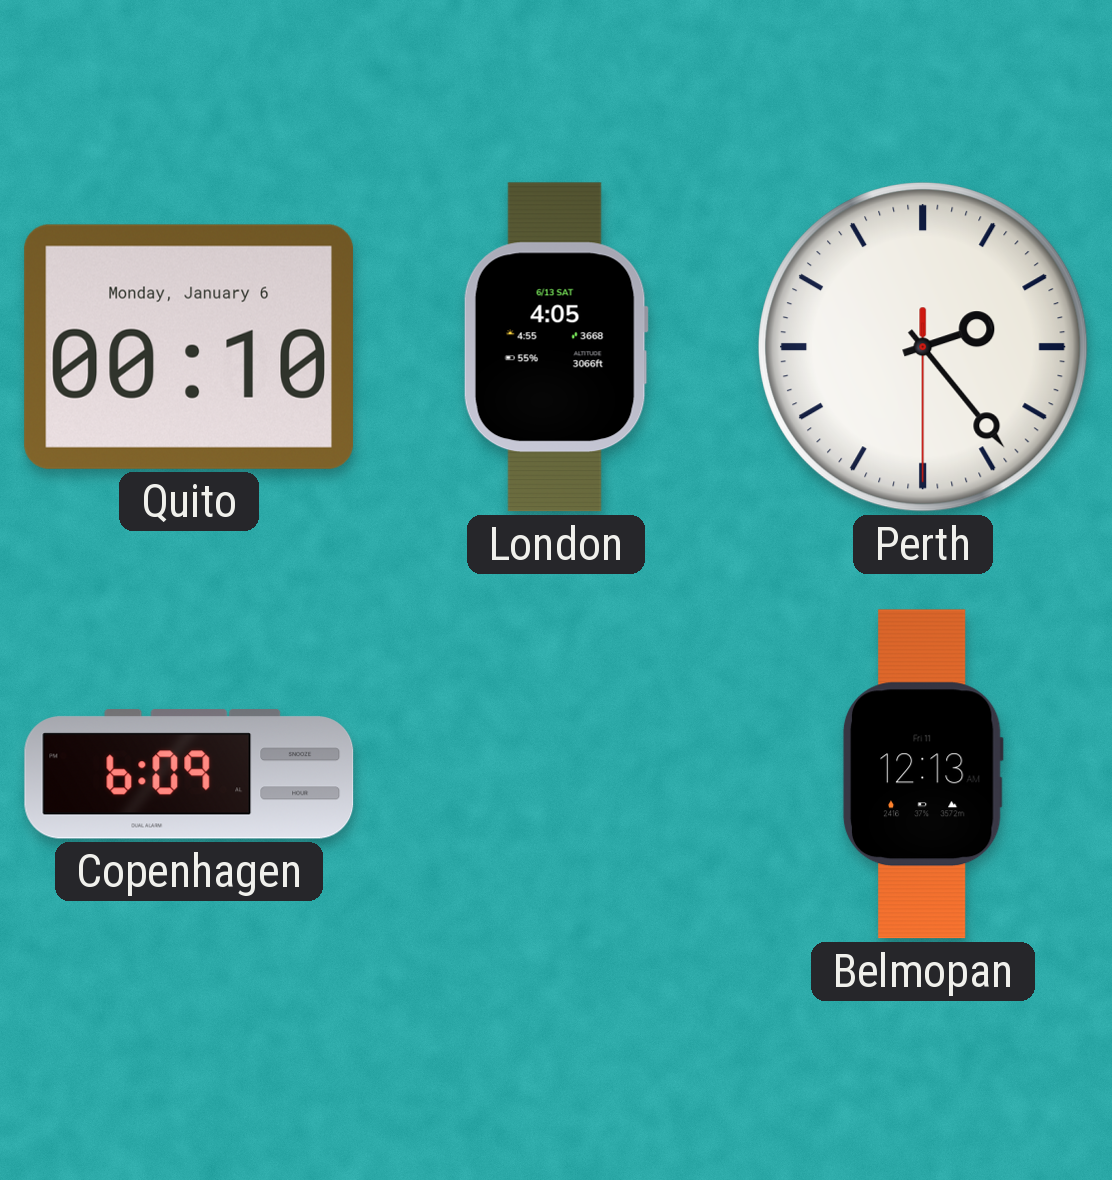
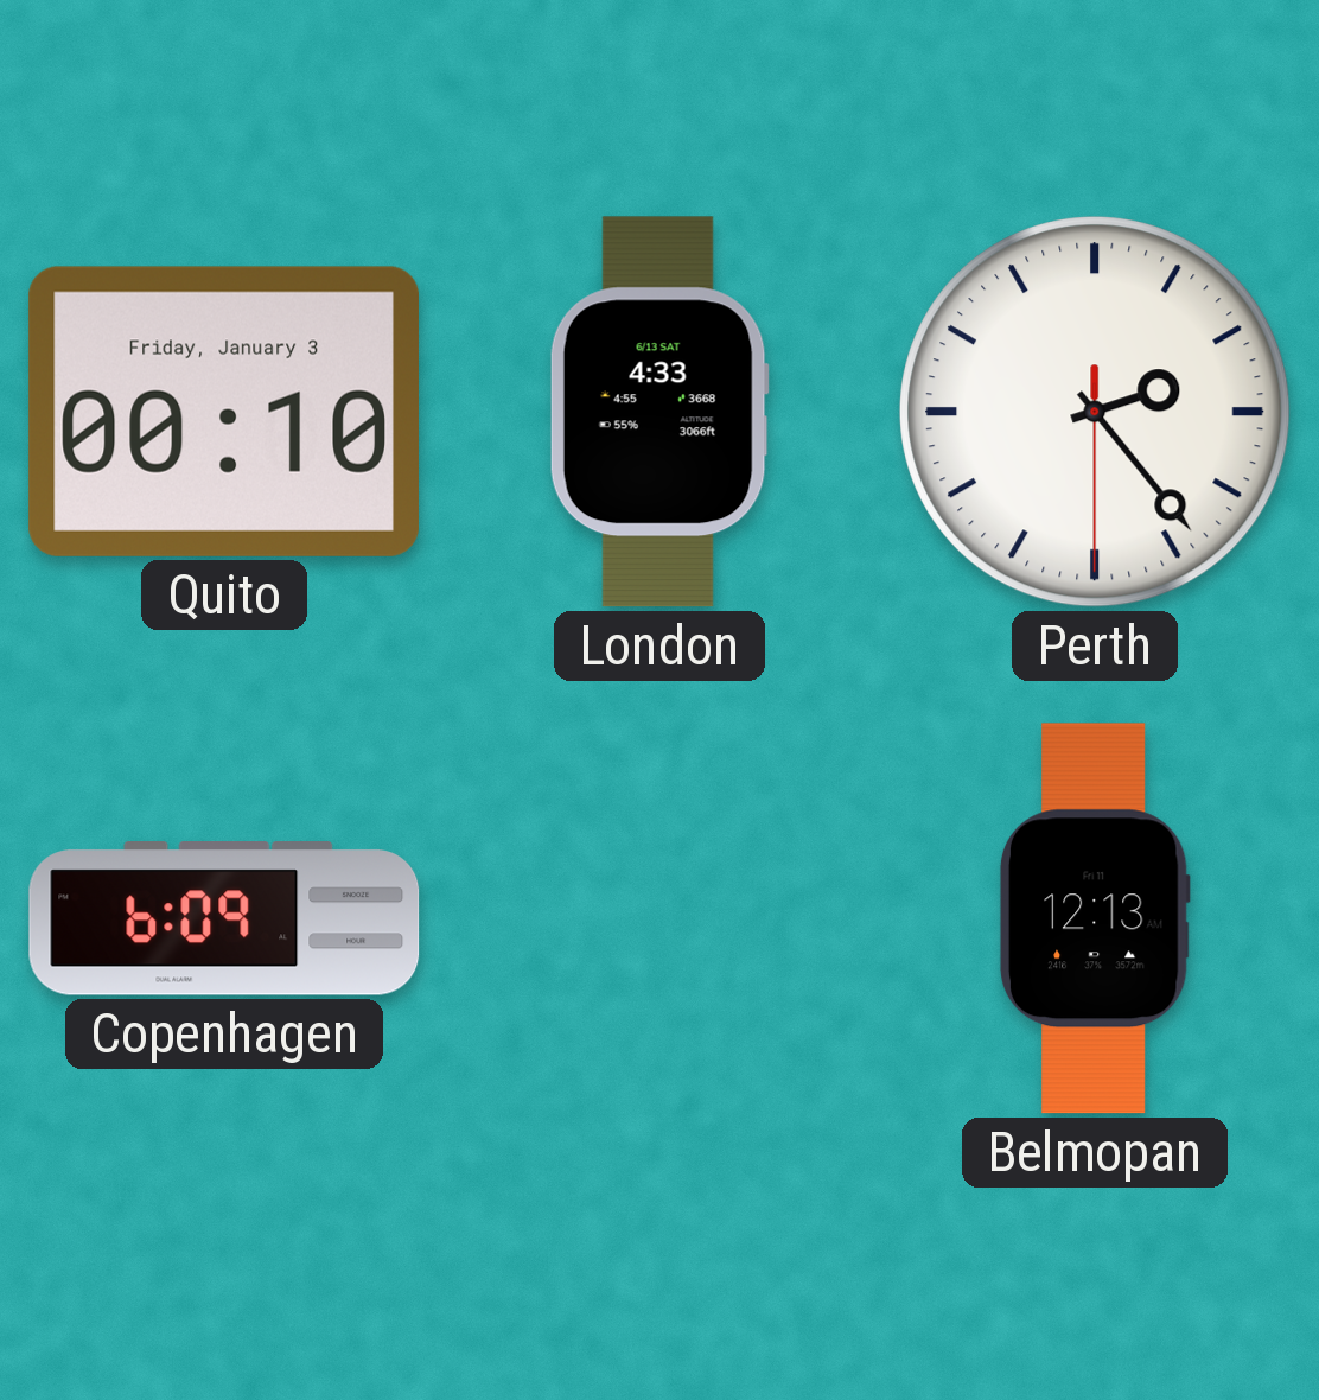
Quito date: Monday, January 6 -> Friday, January 3 (224, 412)
London: 4:05 -> 4:33 (659, 412)
